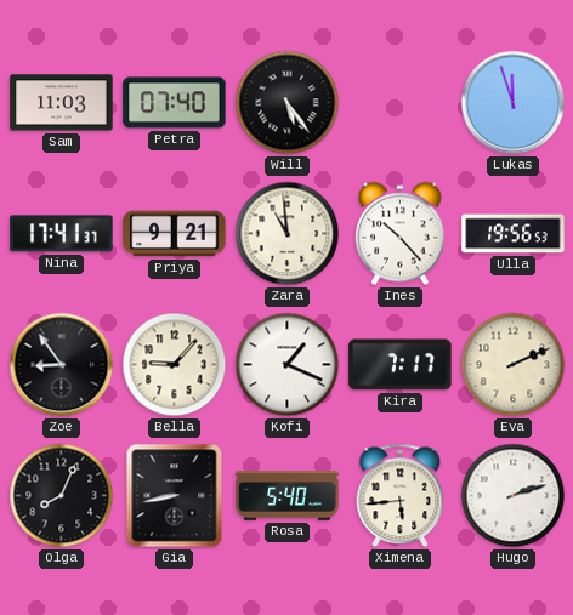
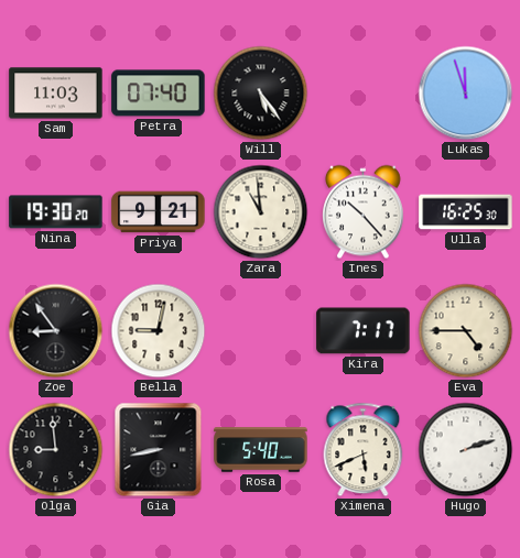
Nina: 17:41 -> 19:30 (56, 212)
Ulla: 19:56 -> 16:25 (466, 212)
Bella: 9:07 -> 9:02 (159, 331)
Kofi: 1:19 -> none (288, 365)
Eva: 2:11 -> 4:45 (466, 331)
Olga: 8:04 -> 8:59 (56, 450)
Ximena: 5:44 -> 5:41 (364, 450)
